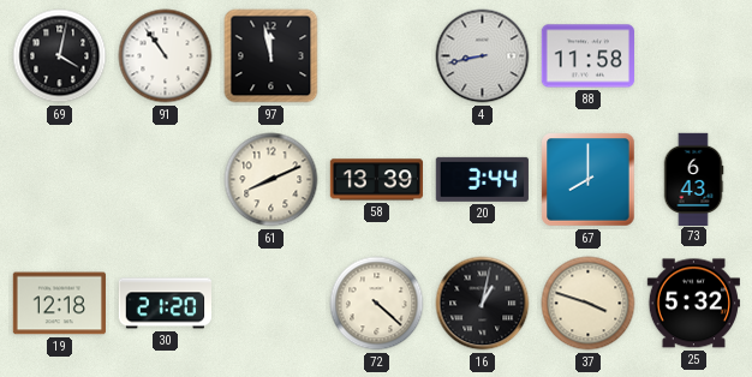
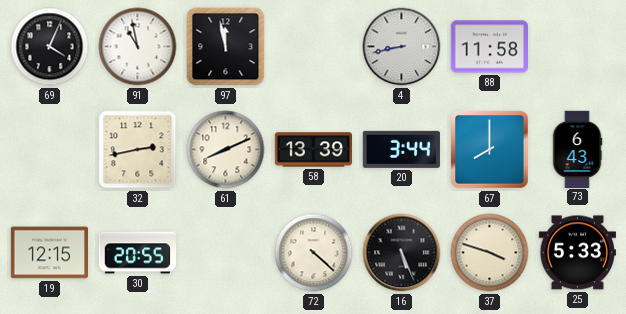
69: 4:02 -> 4:04 (50, 47)
91: 10:54 -> 10:58 (138, 47)
32: none -> 2:43 (138, 150)
19: 12:18 -> 12:15 (49, 253)
30: 21:20 -> 20:55 (137, 253)
16: 1:02 -> 5:26 (402, 253)
25: 5:32 -> 5:33 (577, 253)
